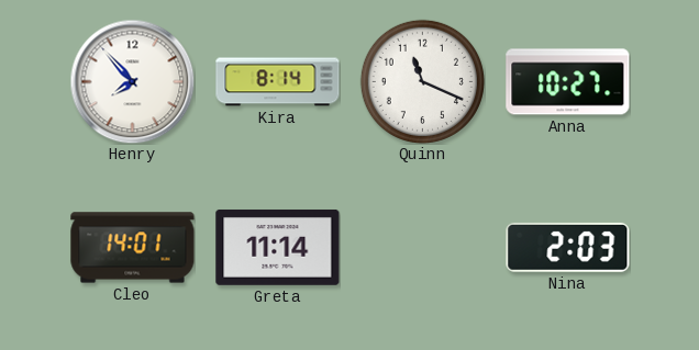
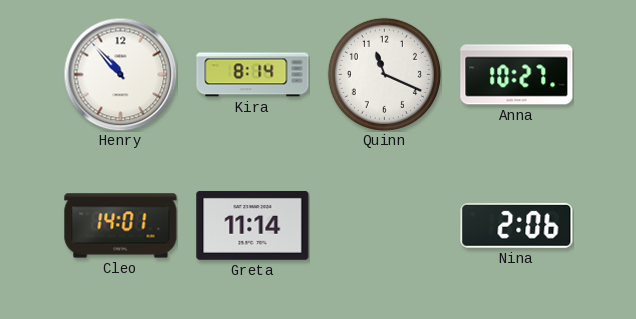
Henry: 7:53 -> 10:53 (120, 74)
Nina: 2:03 -> 2:06 (517, 225)
